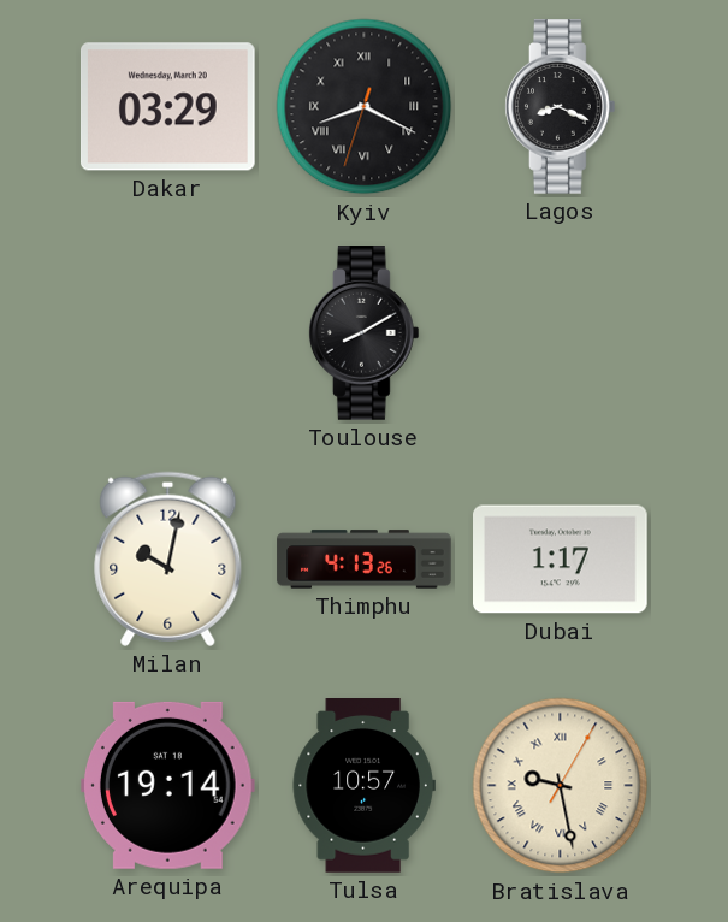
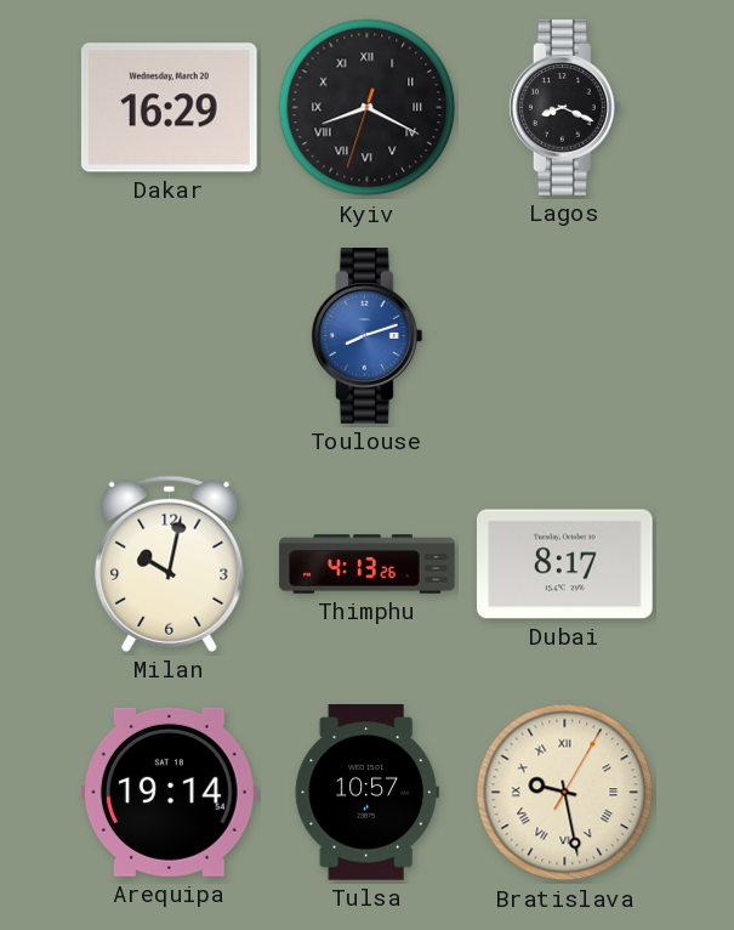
Dakar: 03:29 -> 16:29 (169, 108)
Toulouse: 8:10 -> 8:12 (366, 336)
Toulouse dial: black -> blue (366, 336)
Dubai: 1:17 -> 8:17 (565, 565)
